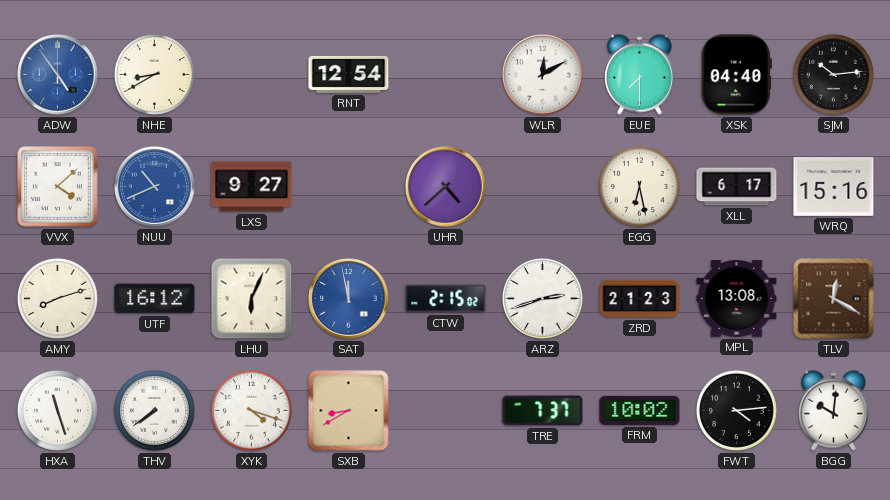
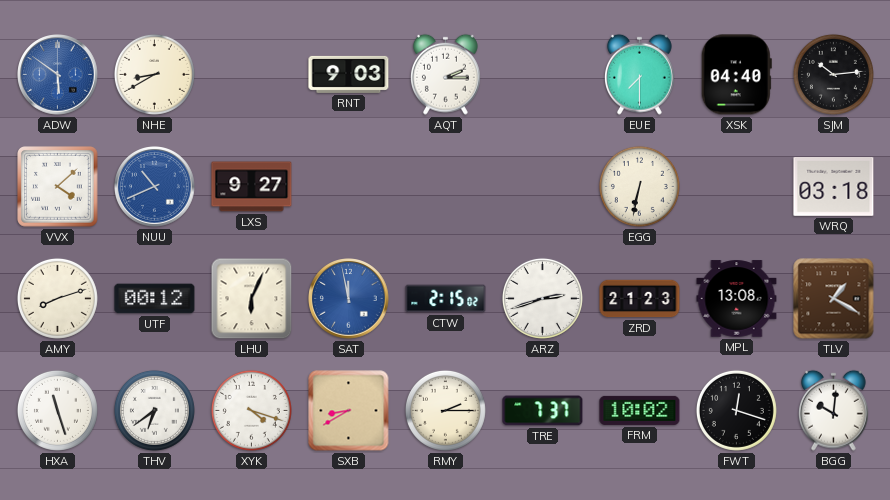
ADW: 4:54 -> 5:51 (58, 75)
RNT: 12:54 -> 9:03 (349, 74)
AQT: none -> 2:15 (445, 74)
WLR: 12:10 -> none (543, 75)
UHR: 4:38 -> none (446, 187)
EGG: 6:28 -> 6:32 (639, 186)
XLL: 6:17 -> none (737, 187)
WRQ: 15:16 -> 03:18 (834, 187)
UTF: 16:12 -> 00:12 (155, 299)
TLV: 12:20 -> 1:20 (834, 299)
THV: 7:39 -> 6:39 (154, 410)
RMY: none -> 2:15 (445, 410)
FWT: 4:14 -> 12:18 (736, 410)
